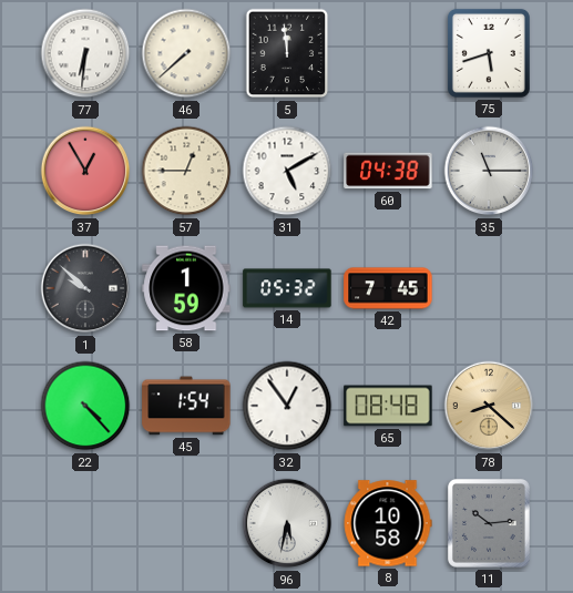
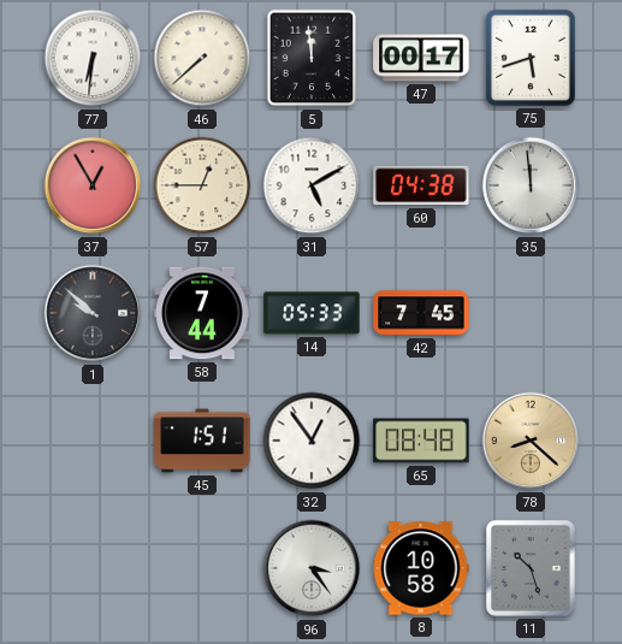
47: none -> 00:17 (421, 58)
35: 11:15 -> 11:59 (531, 185)
58: 1:59 -> 7:44 (202, 313)
14: 05:32 -> 05:33 (312, 313)
22: 4:23 -> none (85, 406)
45: 1:54 -> 1:51 (202, 441)
96: 5:32 -> 3:24 (312, 568)
11: 10:14 -> 10:27 (531, 568)
